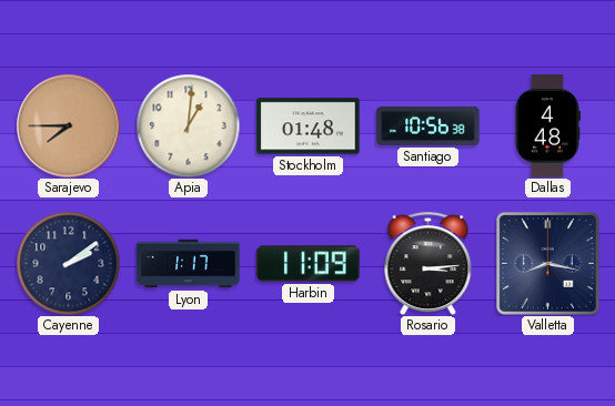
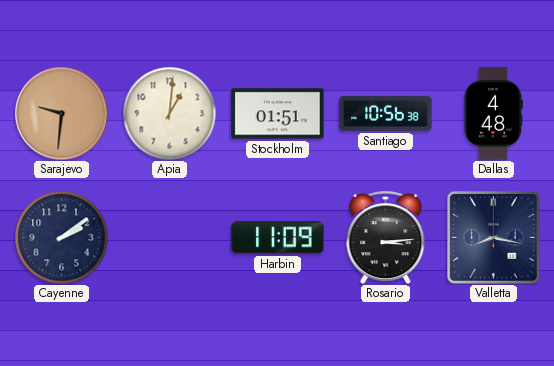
Sarajevo: 7:45 -> 9:31 (61, 113)
Stockholm: 01:48 -> 01:51 (278, 114)
Lyon: 1:17 -> none (189, 264)
